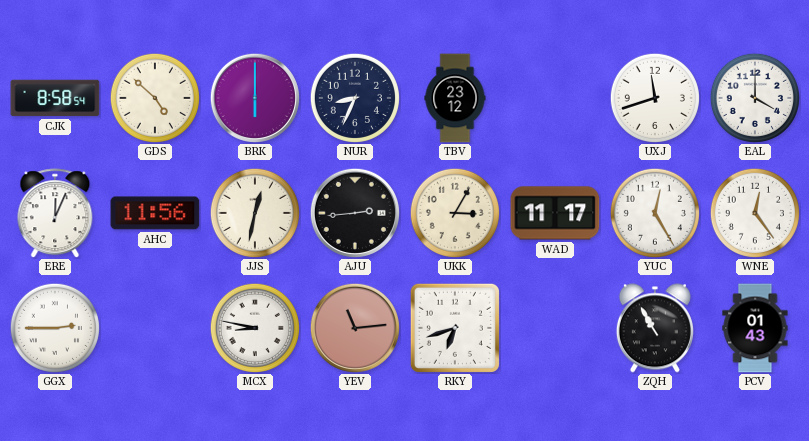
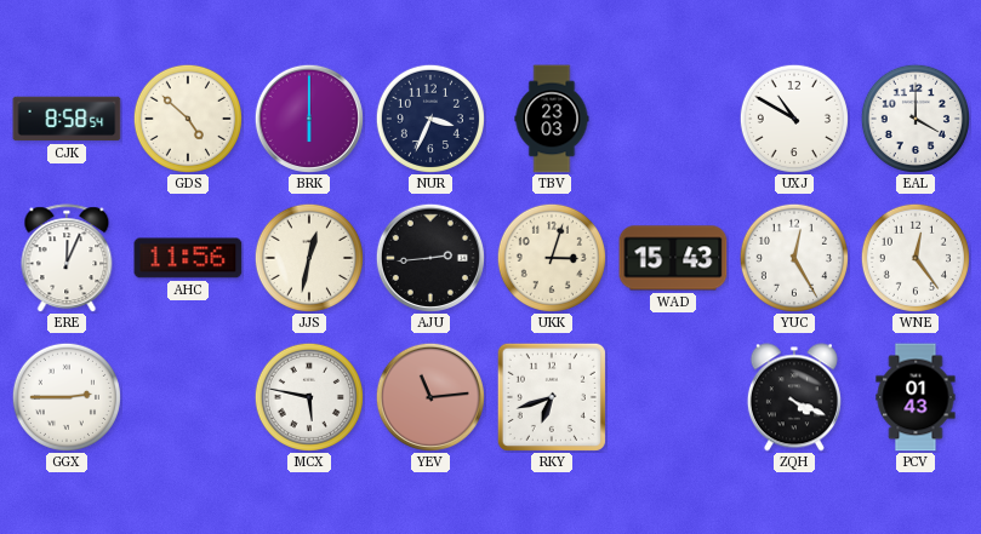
NUR: 8:34 -> 3:34 (430, 119)
TBV: 23:12 -> 23:03 (552, 119)
UXJ: 11:42 -> 10:50 (794, 119)
UKK: 3:05 -> 3:03 (552, 258)
WAD: 11:17 -> 15:43 (673, 258)
MCX: 8:47 -> 5:47 (309, 397)
ZQH: 10:55 -> 4:19 (794, 397)
